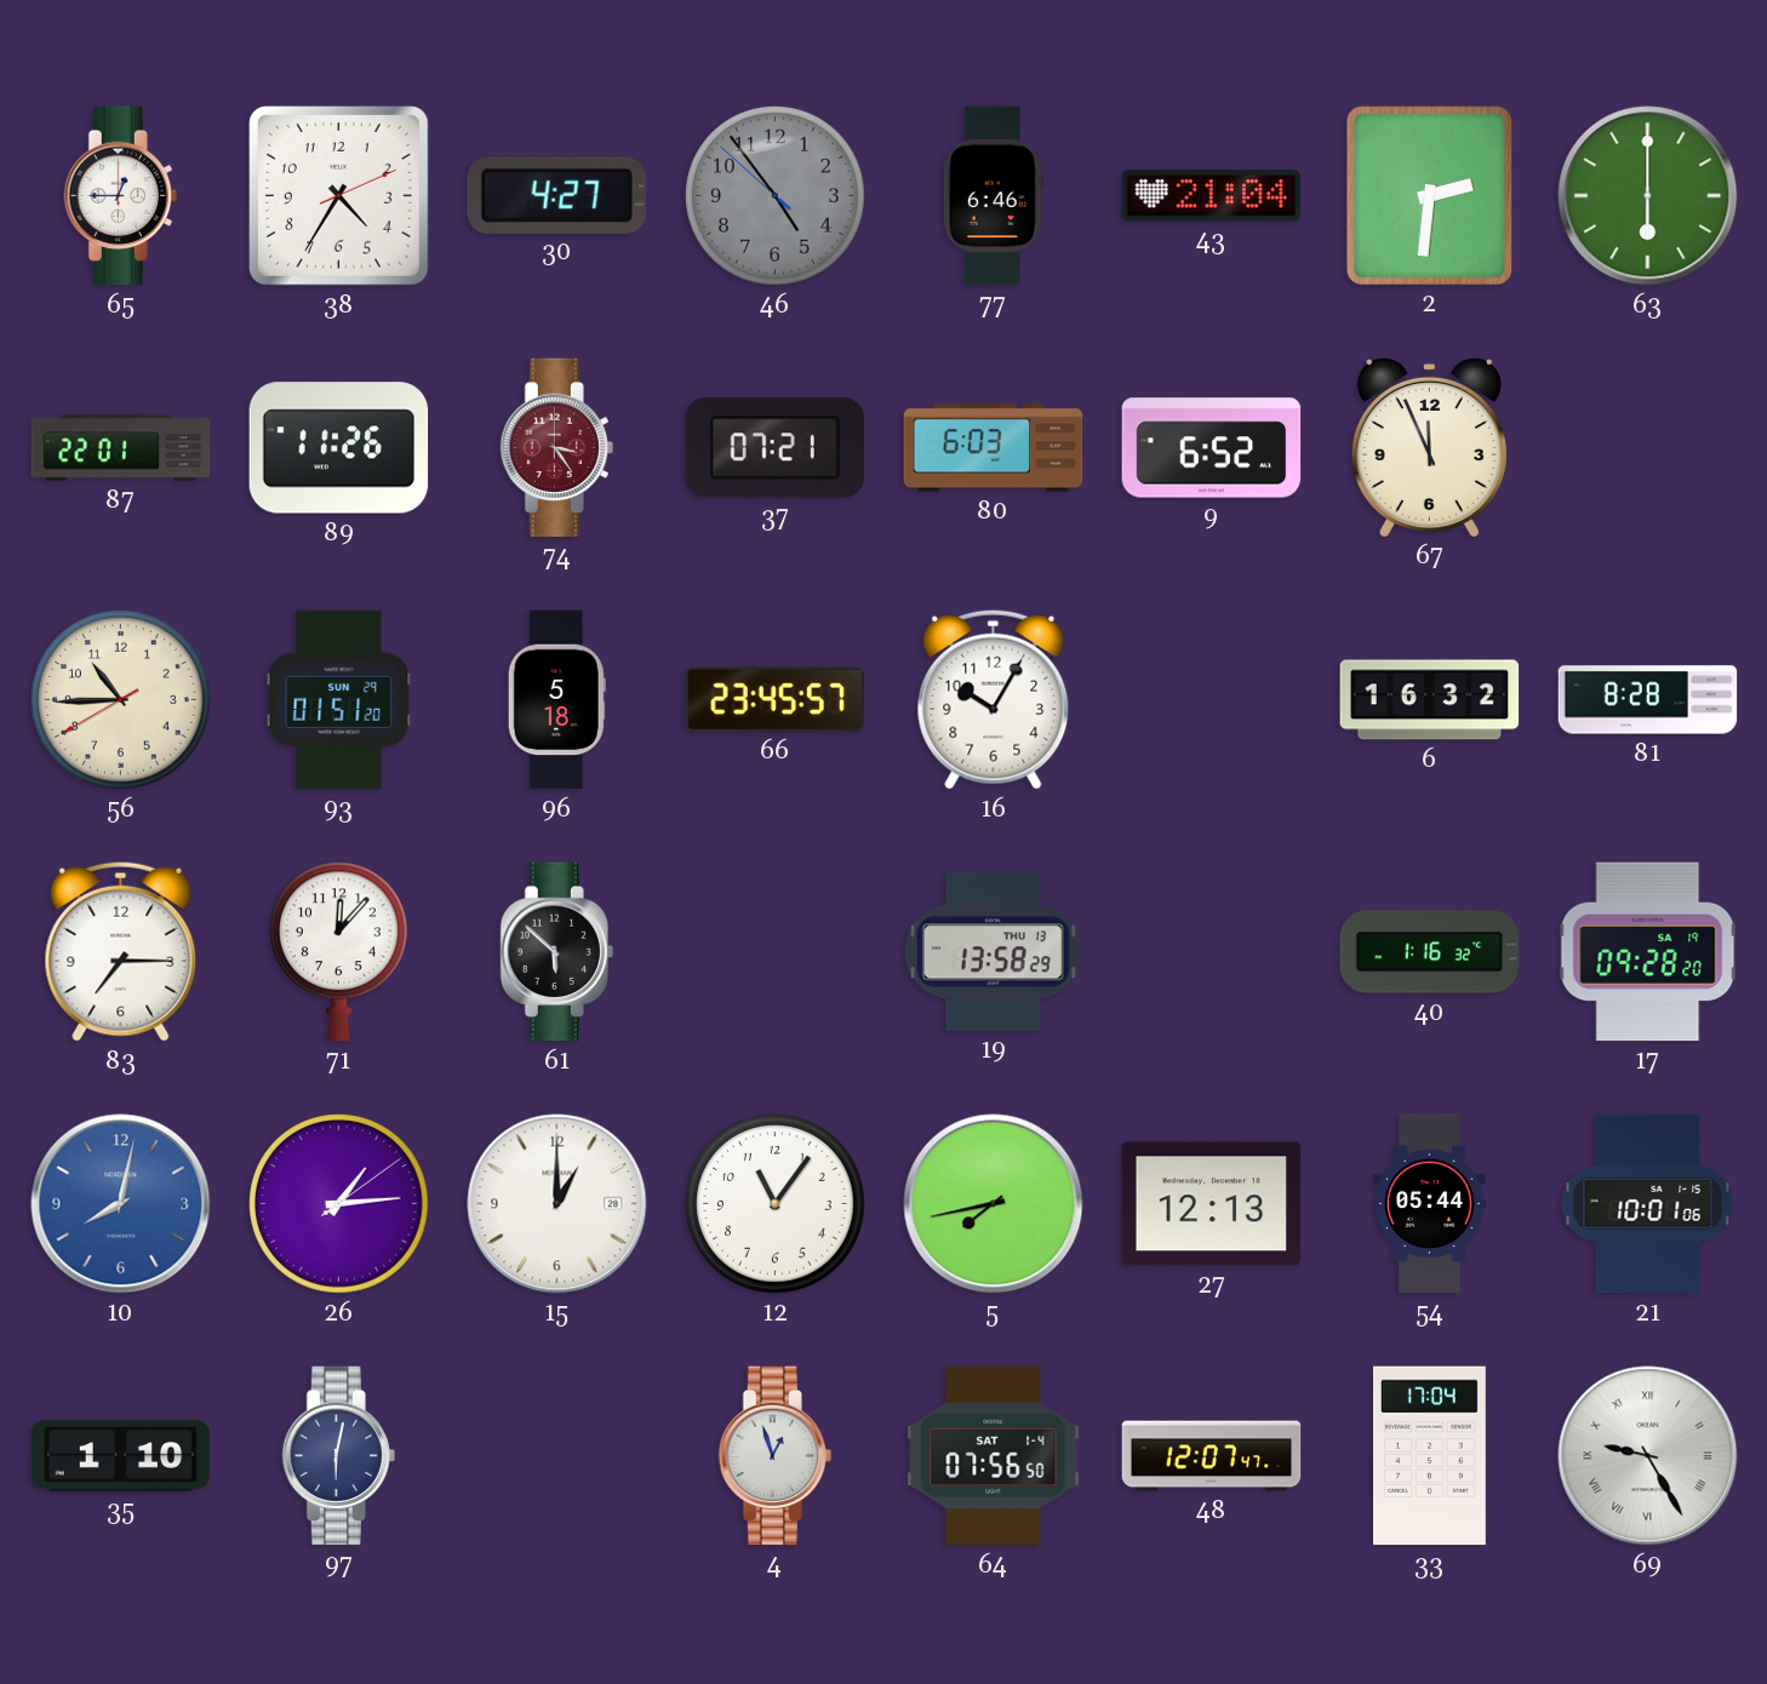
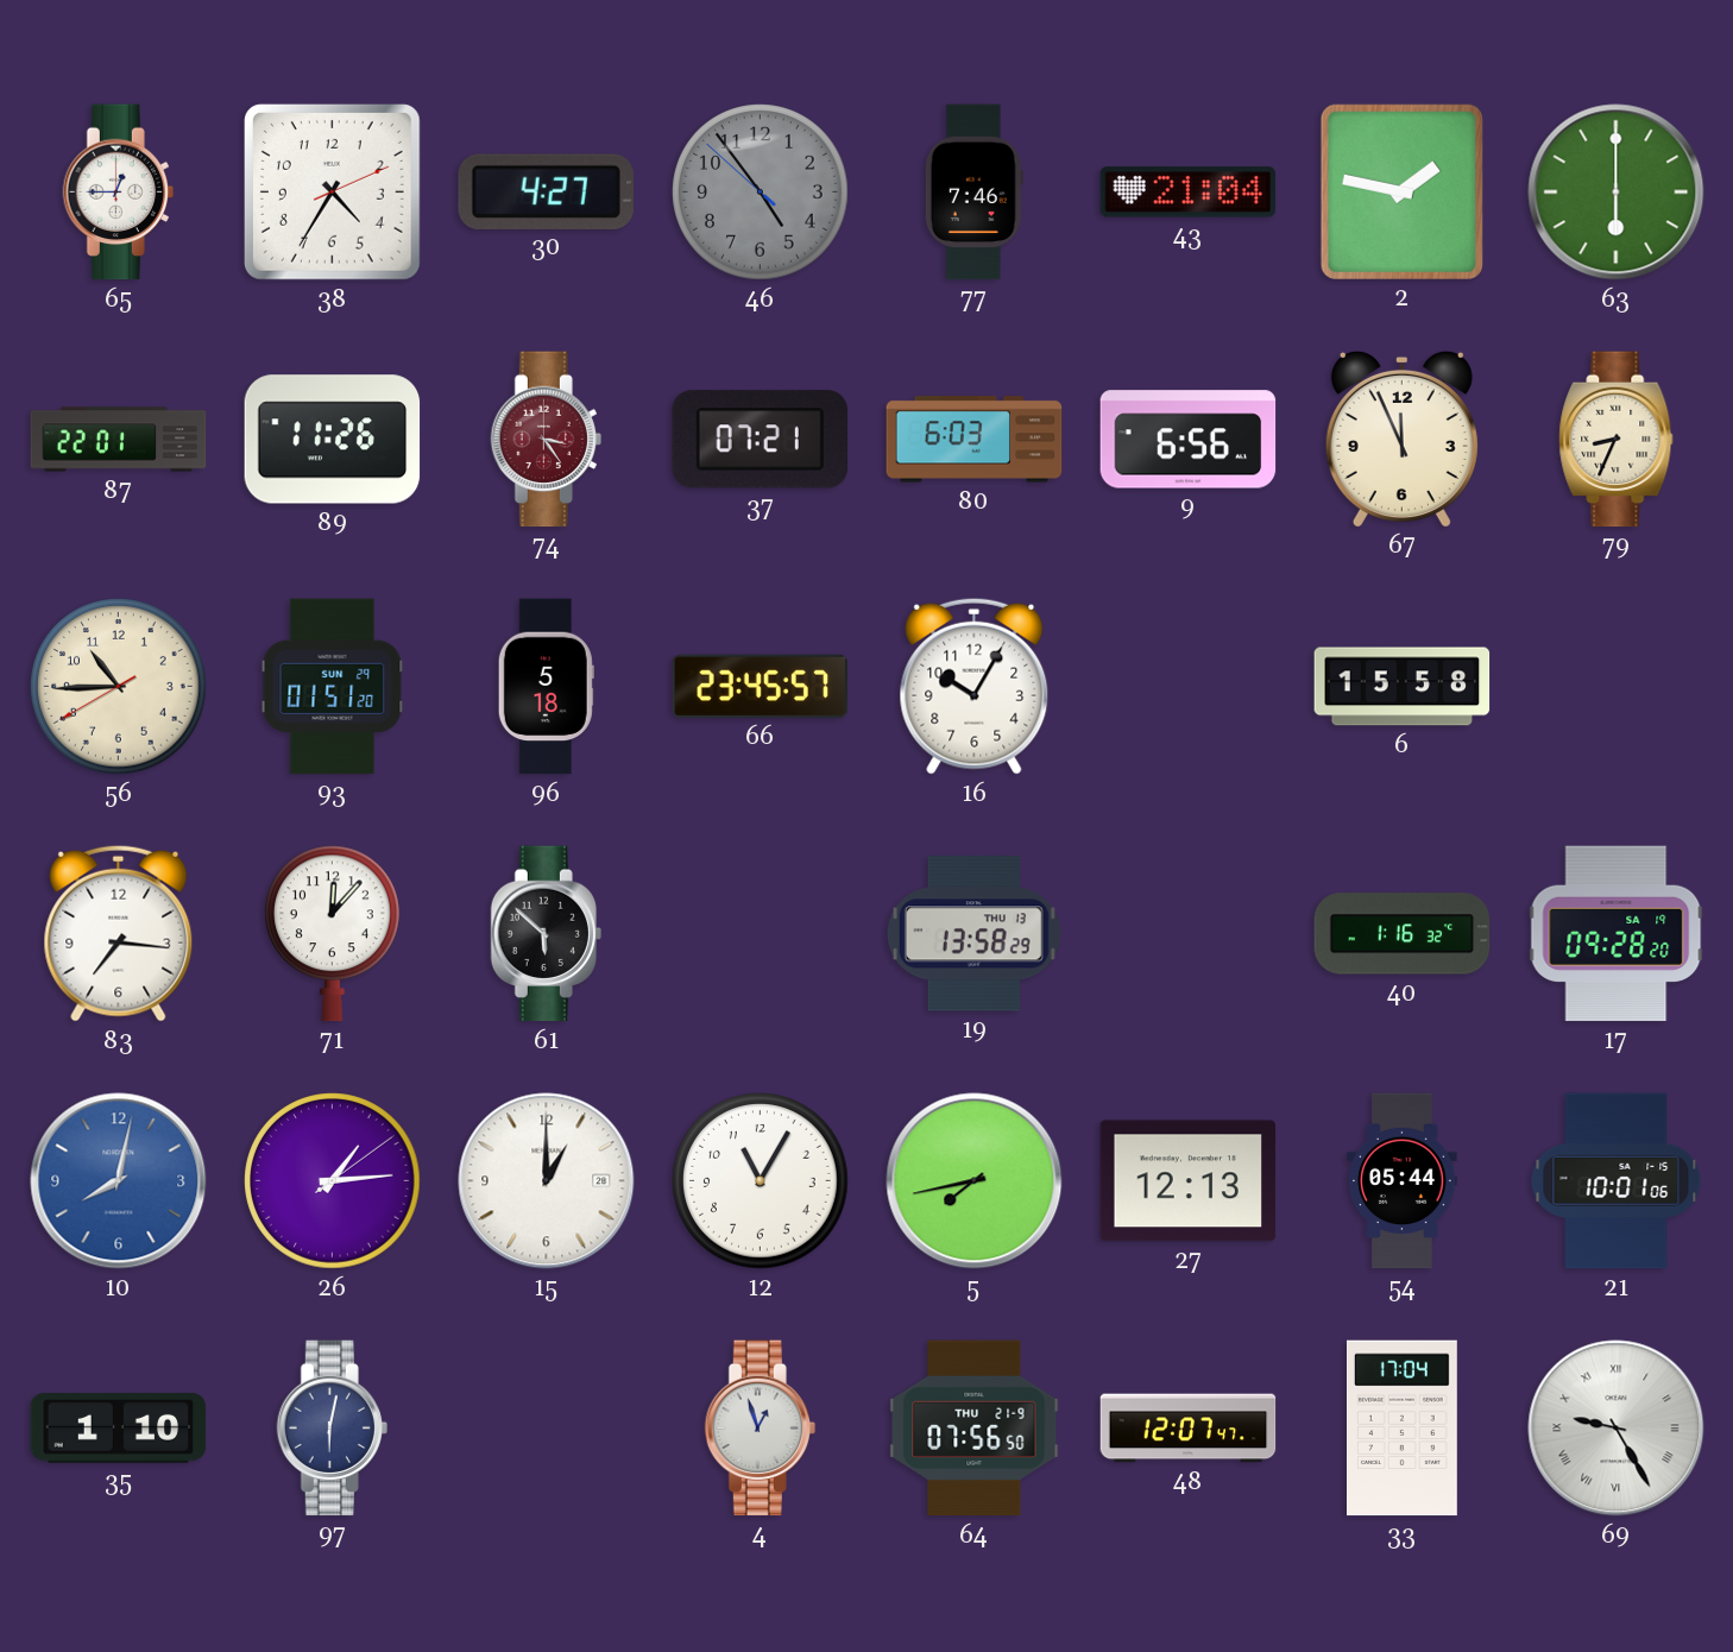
77: 6:46 -> 7:46 (973, 193)
2: 2:31 -> 1:47 (1401, 191)
9: 6:52 -> 6:56 (1189, 440)
79: none -> 8:34 (1617, 440)
6: 16:32 -> 15:58 (1403, 687)
81: 8:28 -> none (1648, 700)
83: 7:15 -> 7:16 (119, 933)
12: 11:06 -> 11:05 (761, 1181)
64 date: SAT 1-4 -> THU 21-9 (975, 1429)
